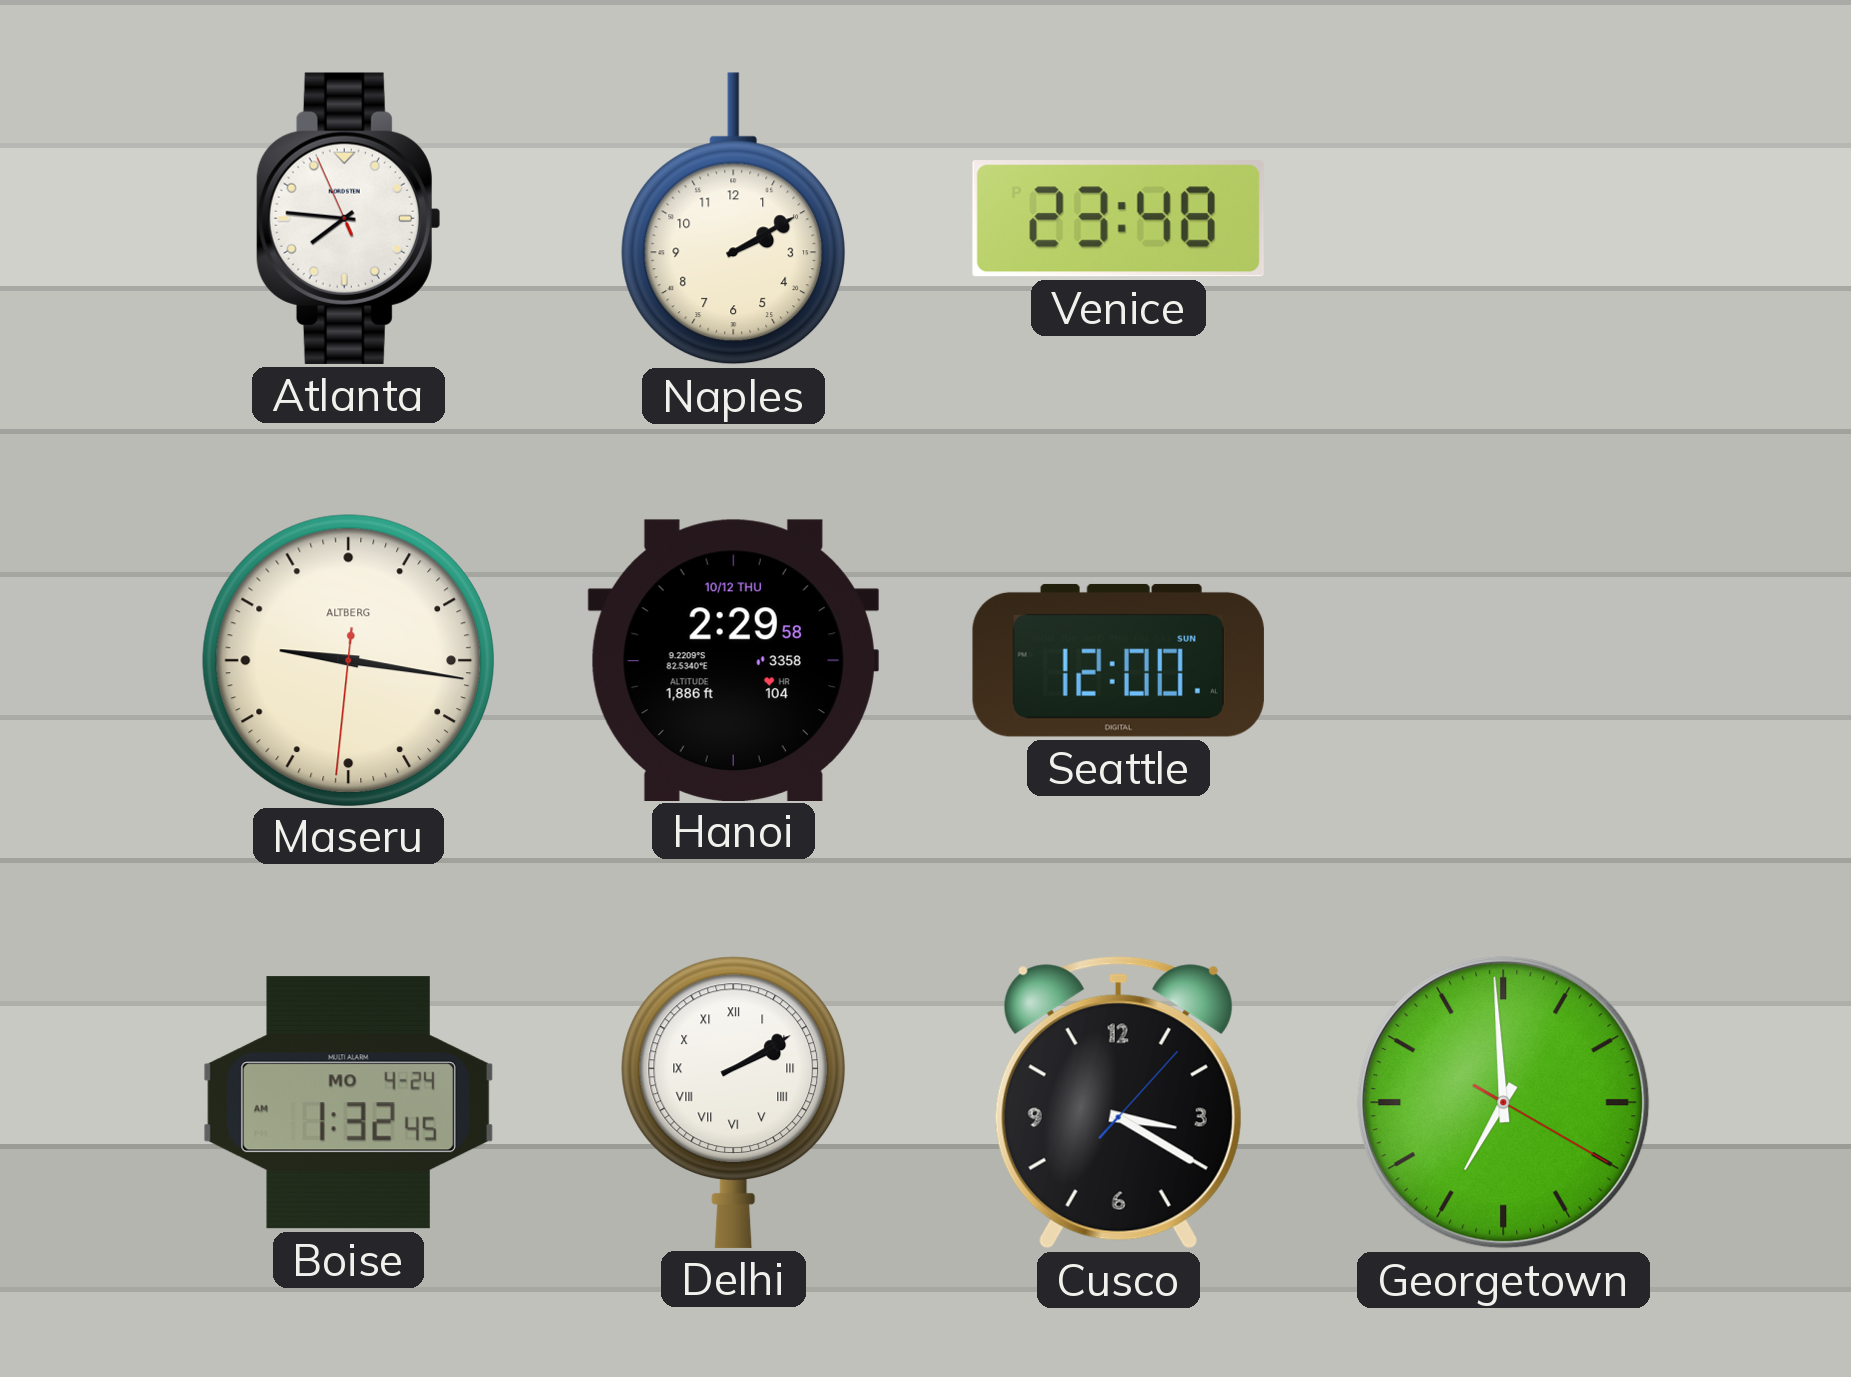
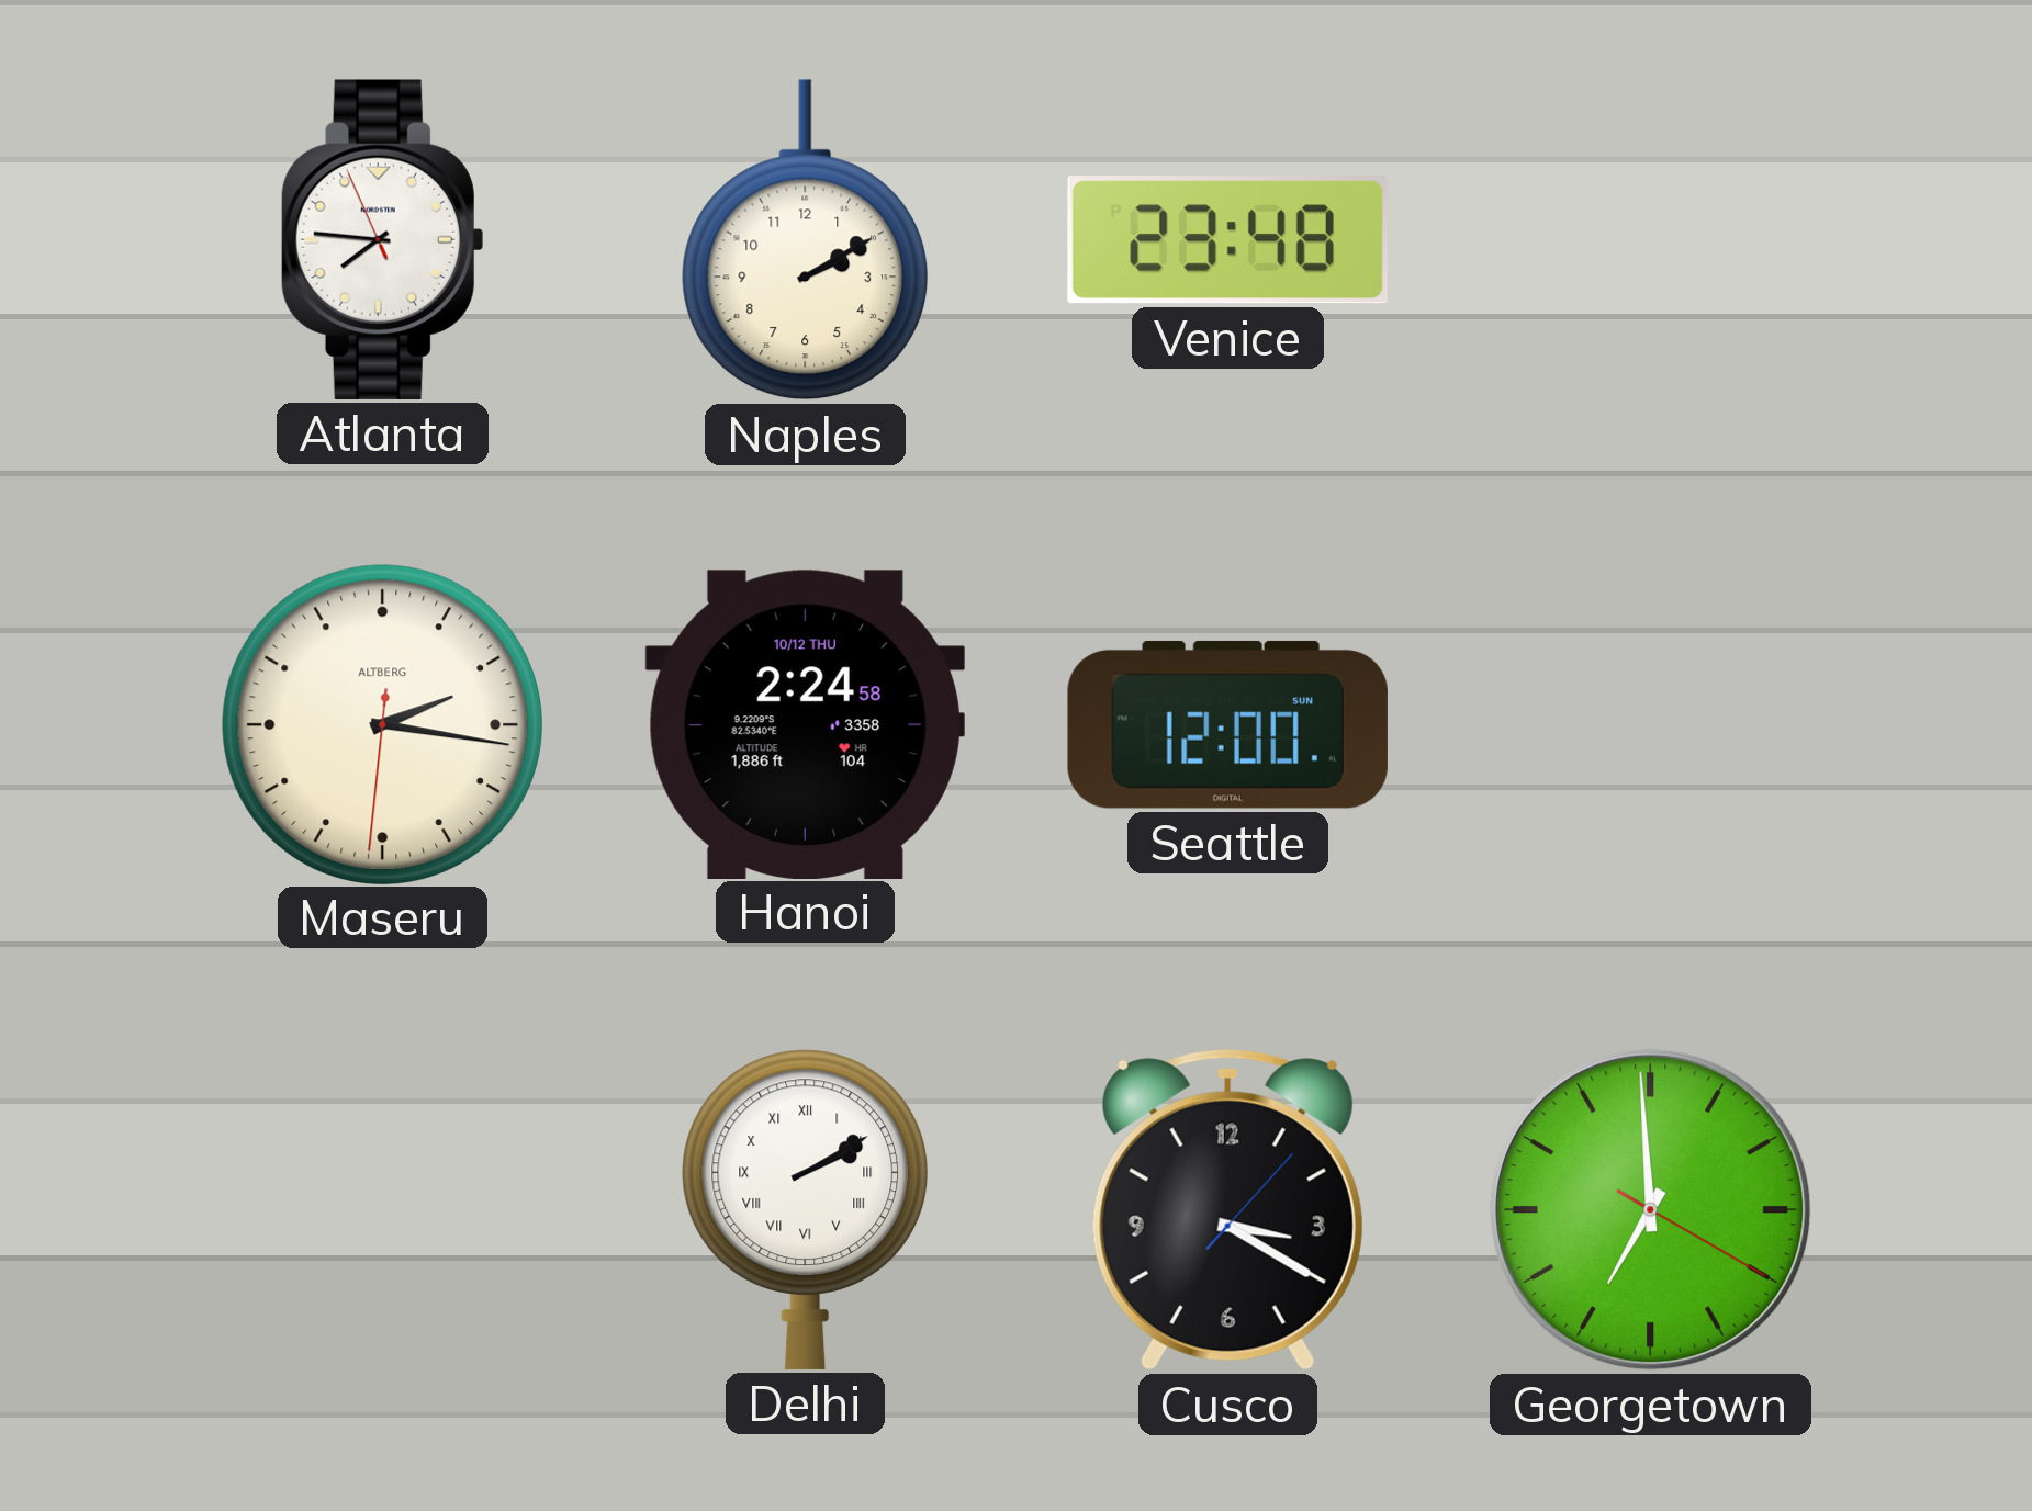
Maseru: 9:16 -> 2:16 (382, 724)
Hanoi: 2:29 -> 2:24 (805, 724)
Boise: 1:32 -> none (348, 1103)
